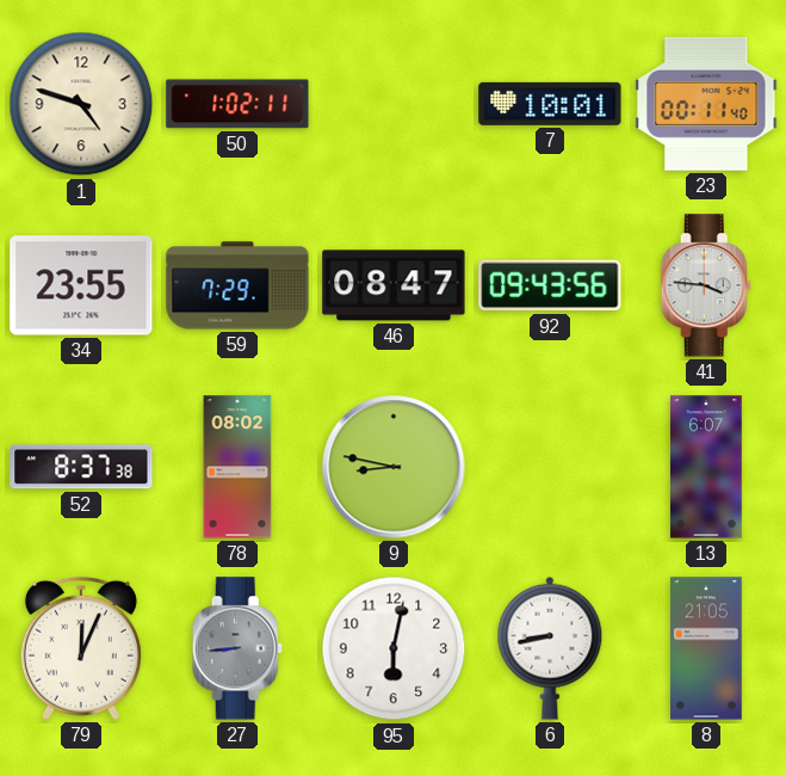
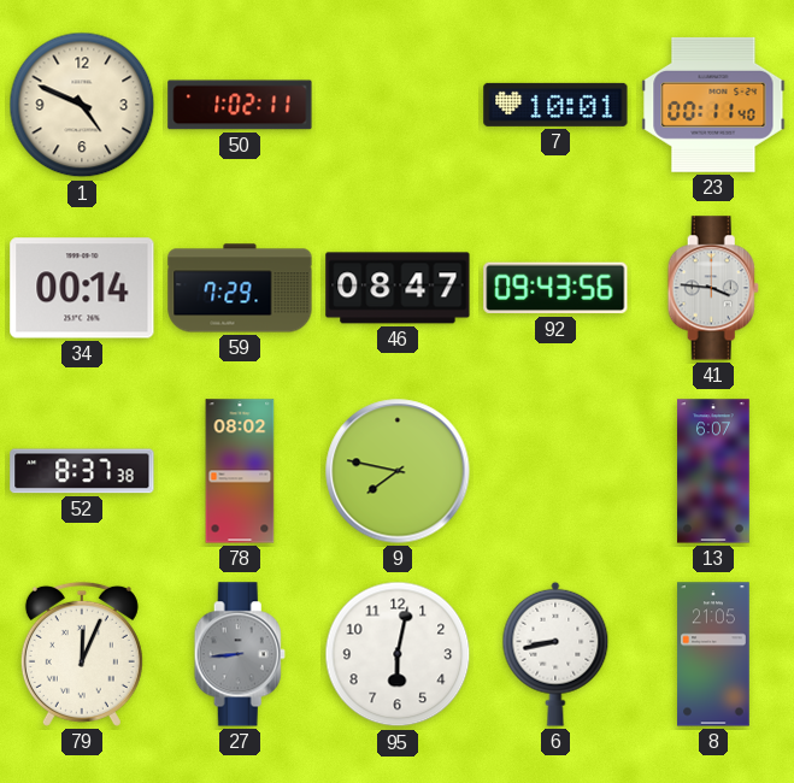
1: 4:48 -> 4:49 (82, 105)
34: 23:55 -> 00:14 (82, 288)
9: 8:47 -> 7:47 (398, 471)
